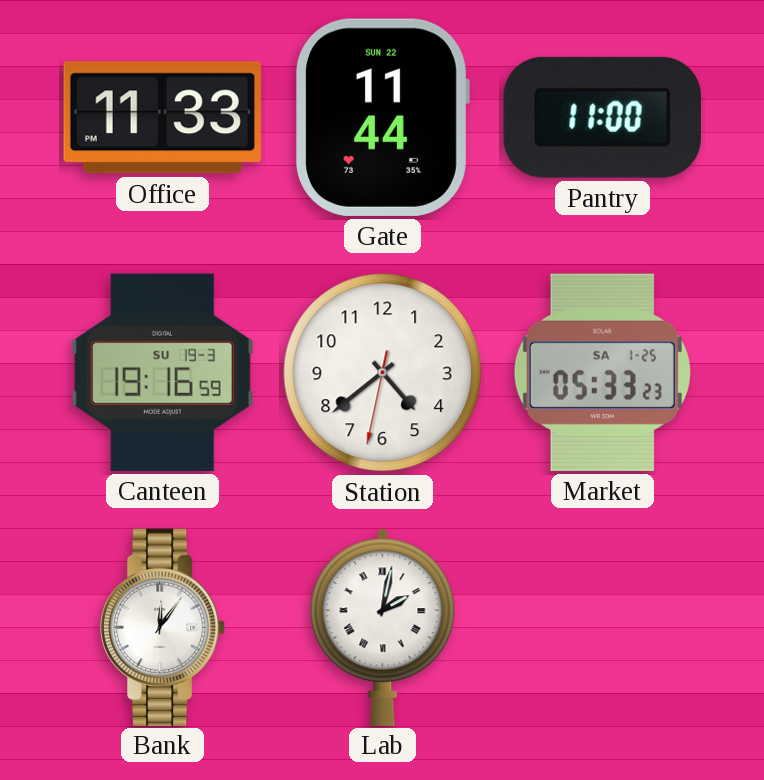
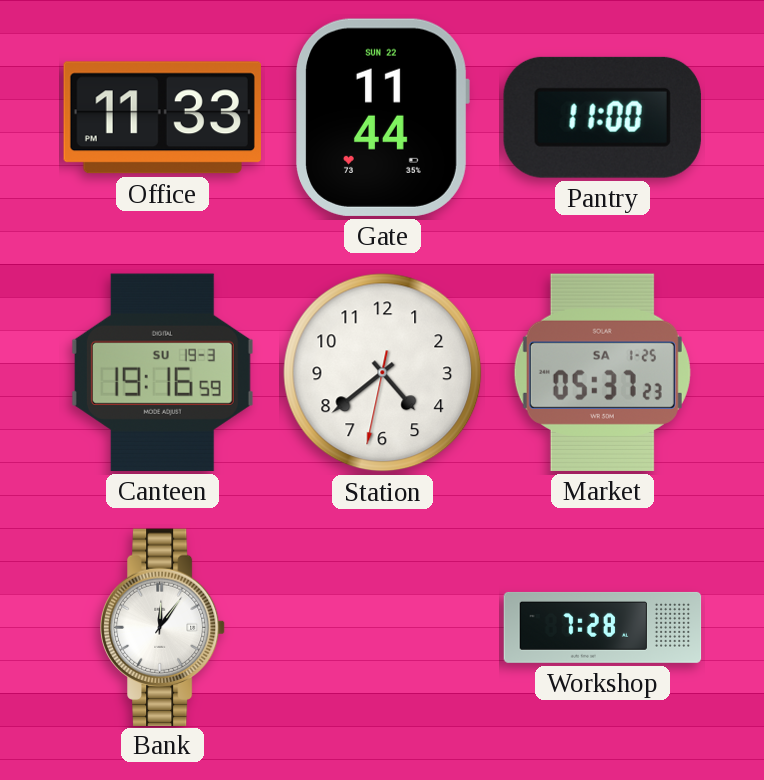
Market: 05:33 -> 05:37 (602, 372)
Lab: 2:02 -> none (383, 627)
Workshop: none -> 7:28 (603, 627)
